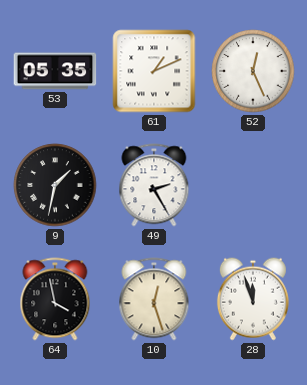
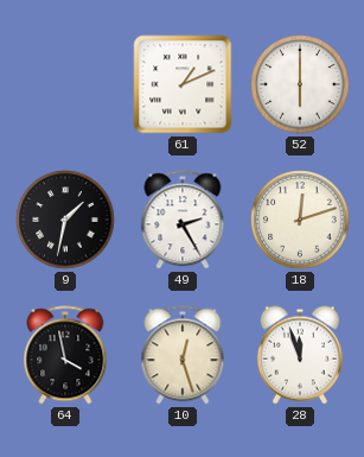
53: 05:35 -> none (55, 71)
52: 12:26 -> 6:00 (300, 84)
18: none -> 12:12 (300, 220)
